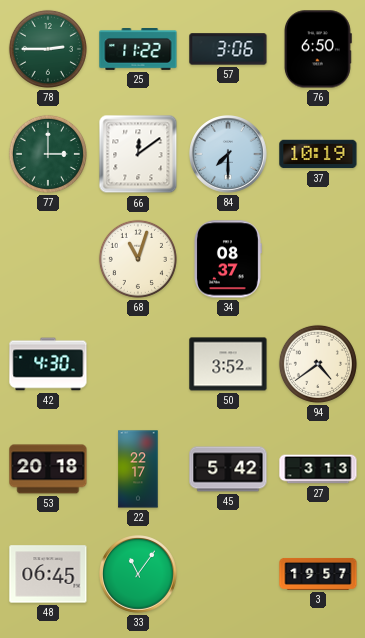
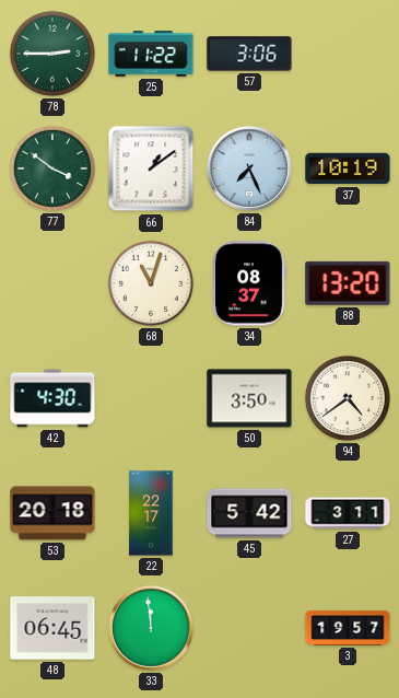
76: 6:50 -> none (318, 49)
77: 3:00 -> 3:51 (52, 168)
66: 12:09 -> 1:09 (151, 168)
84: 7:30 -> 7:26 (250, 170)
88: none -> 13:20 (348, 283)
50: 3:52 -> 3:50 (249, 398)
27: 3:13 -> 3:11 (348, 513)
33: 11:06 -> 11:59 (152, 629)
